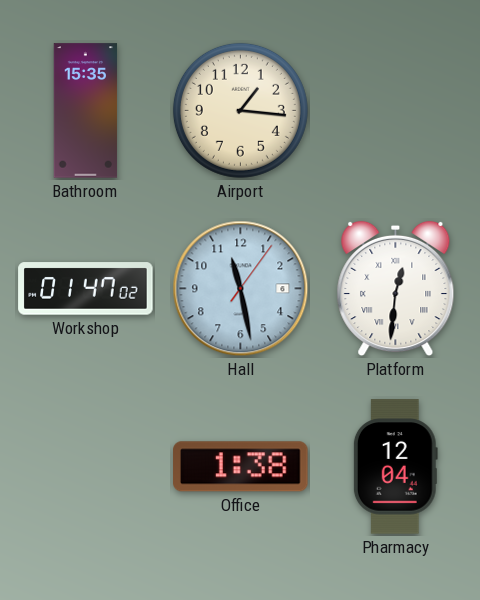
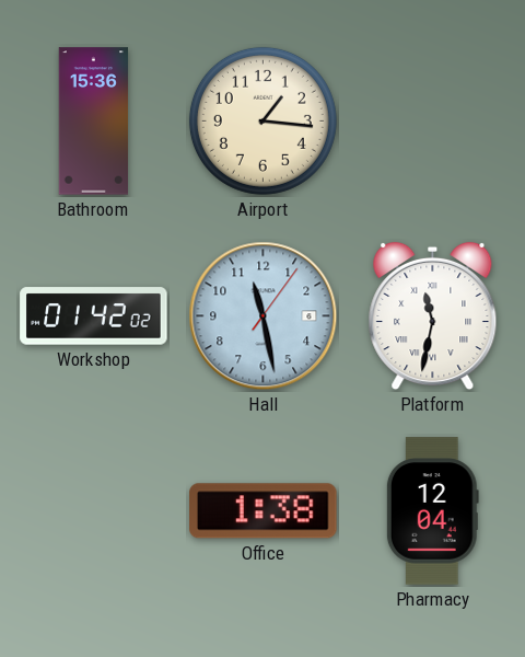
Bathroom: 15:35 -> 15:36 (94, 122)
Workshop: 01:47 -> 01:42 (94, 316)
Platform: 12:31 -> 11:32 (433, 316)
